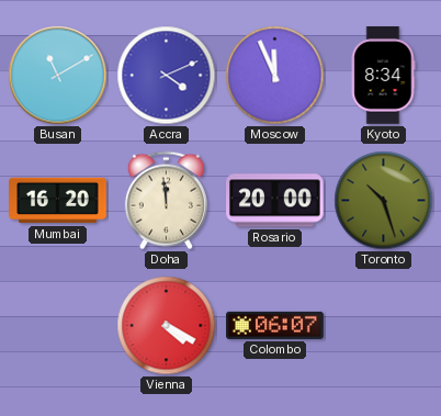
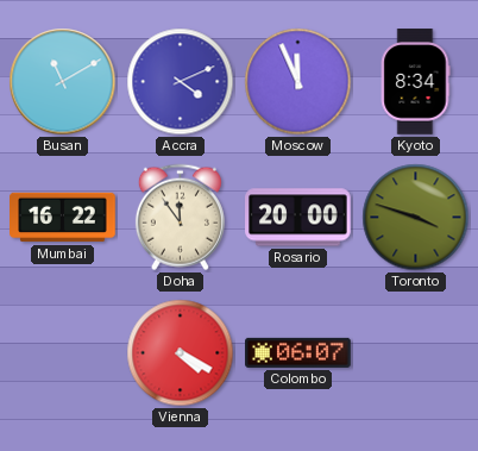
Mumbai: 16:20 -> 16:22 (63, 218)
Doha: 11:59 -> 11:54 (180, 218)
Toronto: 10:27 -> 3:48 (416, 218)
